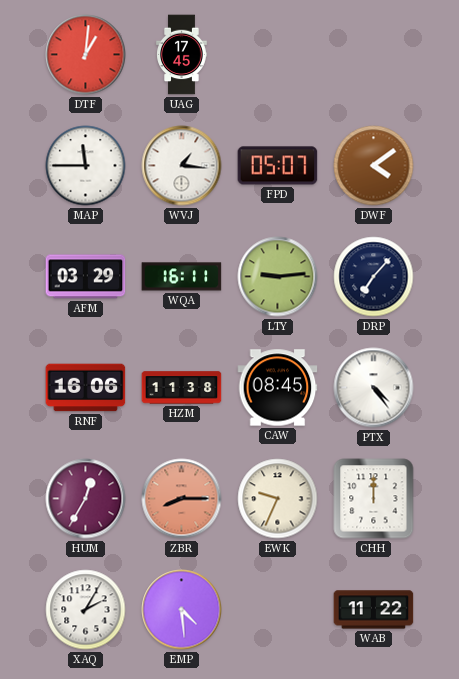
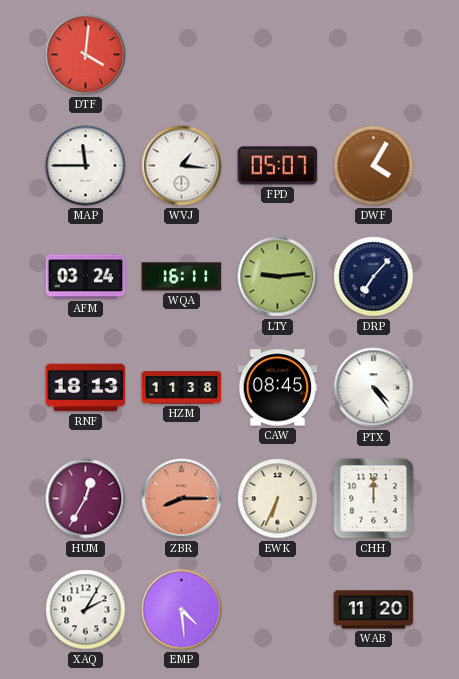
DTF: 1:01 -> 4:01 (86, 55)
UAG: 17:45 -> none (182, 55)
DWF: 4:09 -> 4:05 (374, 166)
AFM: 03:29 -> 03:24 (86, 277)
RNF: 16:06 -> 18:13 (86, 388)
EWK: 9:34 -> 6:34 (278, 499)
WAB: 11:22 -> 11:20 (374, 610)
